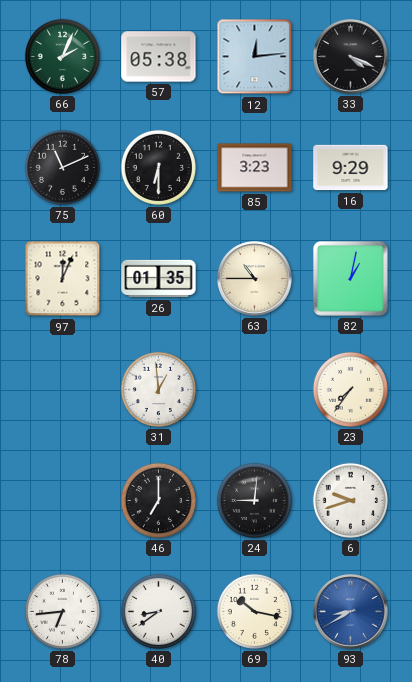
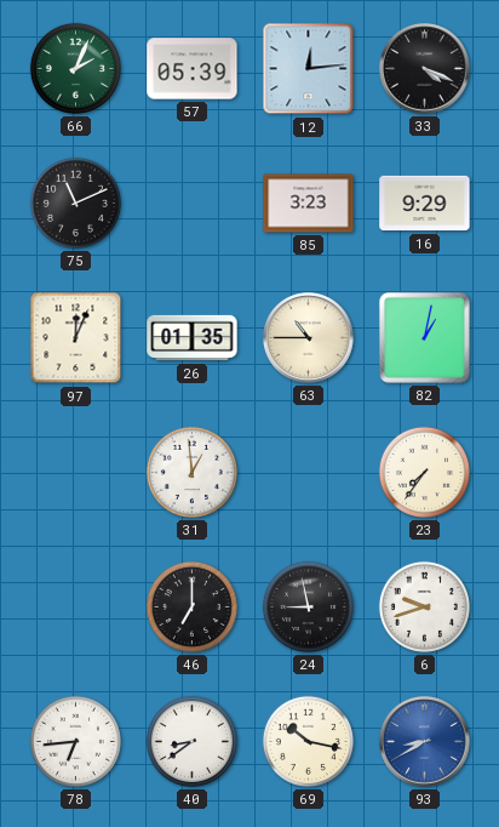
57: 05:38 -> 05:39 (193, 69)
60: 6:30 -> none (158, 167)
24: 9:01 -> 8:58 (308, 606)
